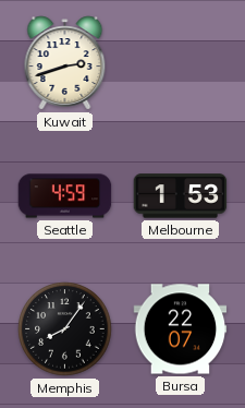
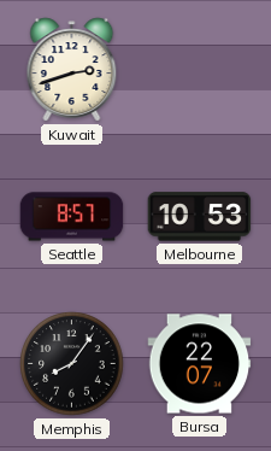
Seattle: 4:59 -> 8:57 (72, 217)
Melbourne: 1:53 -> 10:53 (200, 217)
